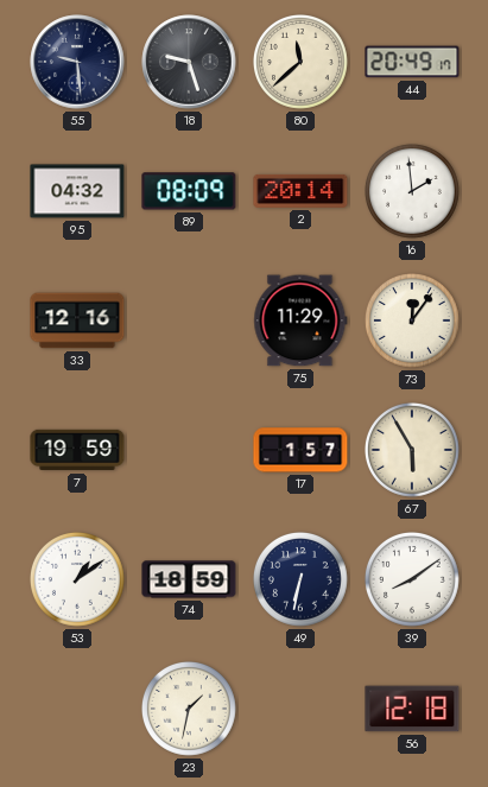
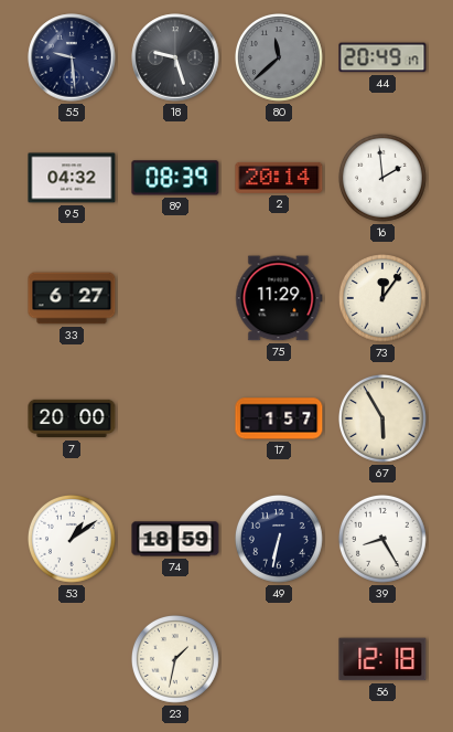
80 dial: cream -> grey (280, 59)
89: 08:09 -> 08:39 (175, 178)
33: 12:16 -> 6:27 (72, 298)
7: 19:59 -> 20:00 (72, 418)
39: 8:09 -> 8:25 (384, 540)
